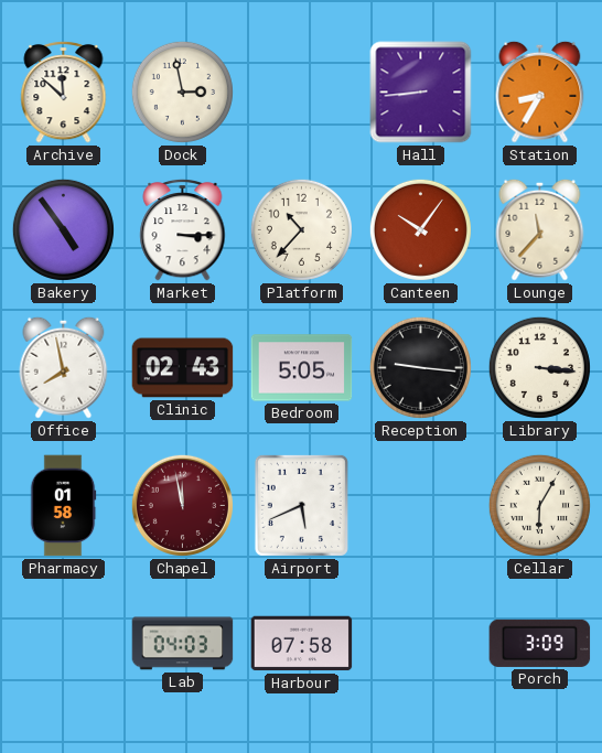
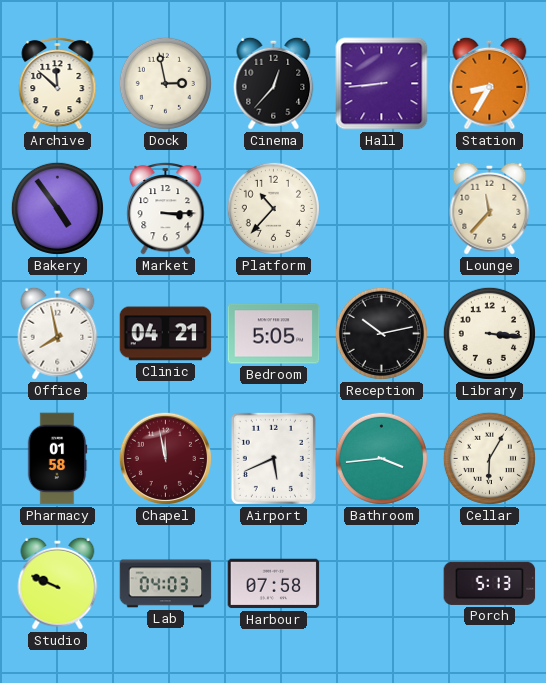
Cinema: none -> 12:37 (274, 83)
Canteen: 10:06 -> none (420, 229)
Clinic: 02:43 -> 04:21 (166, 334)
Reception: 9:16 -> 10:13 (381, 333)
Bathroom: none -> 3:44 (381, 458)
Studio: none -> 9:49 (58, 583)
Porch: 3:09 -> 5:13 (490, 583)
